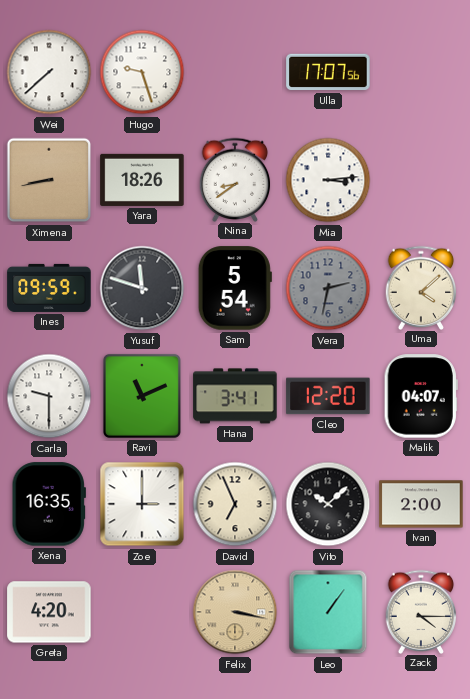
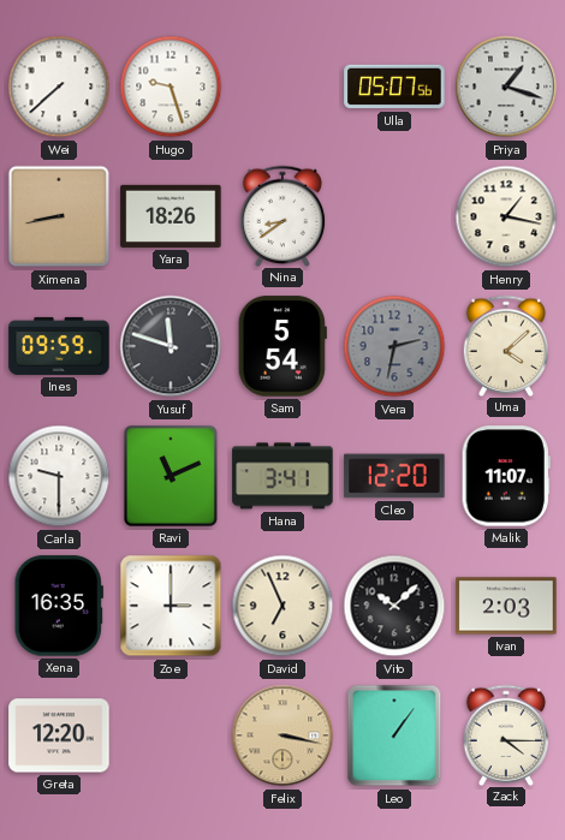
Ulla: 17:07 -> 05:07 (394, 87)
Priya: none -> 1:18 (506, 87)
Mia: 3:14 -> none (328, 180)
Henry: none -> 1:17 (506, 216)
Malik: 04:07 -> 11:07 (506, 476)
Ivan: 2:00 -> 2:03 (506, 606)
Greta: 4:20 -> 12:20 (59, 735)
